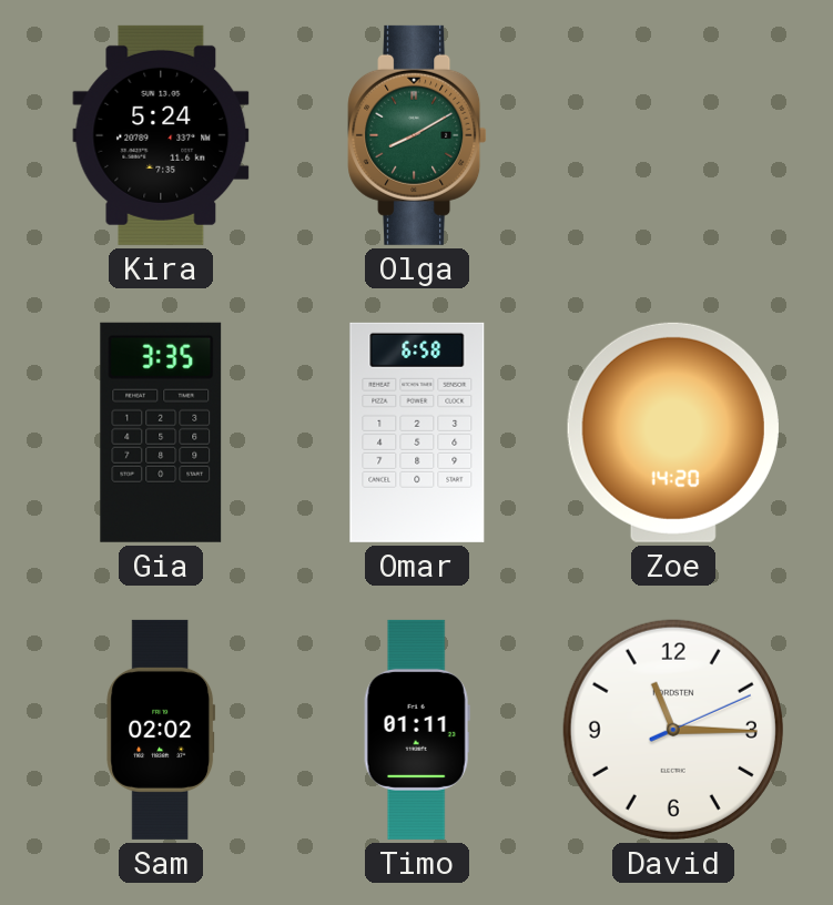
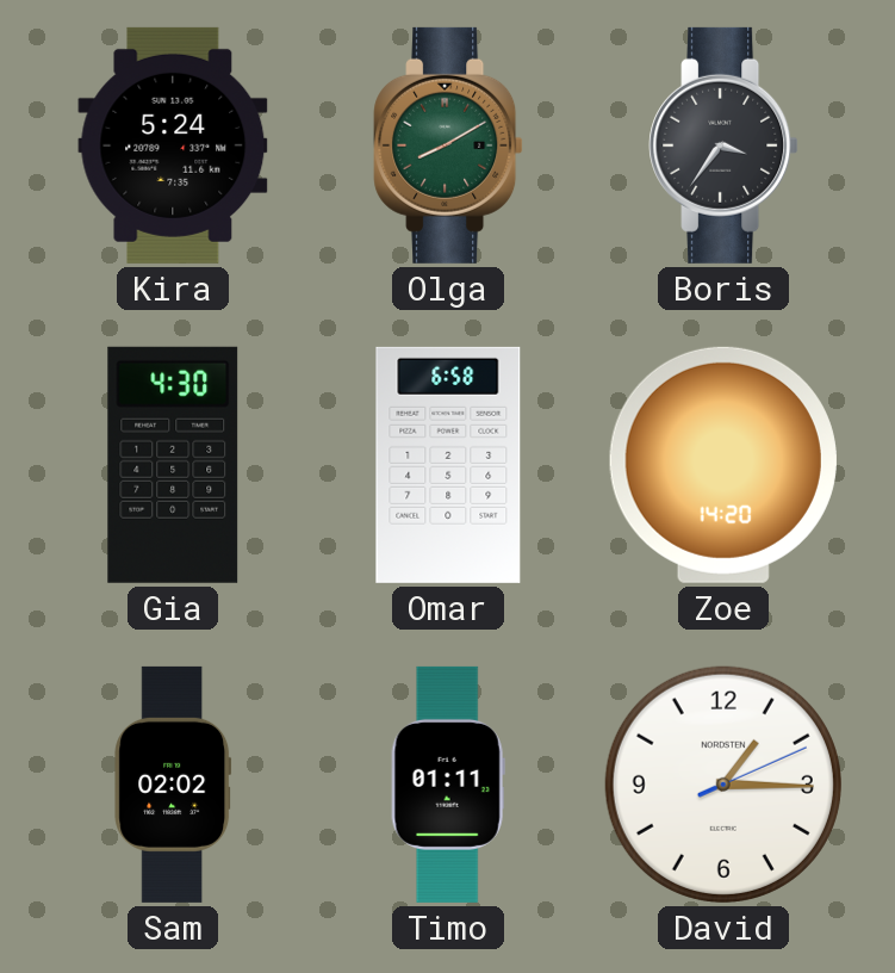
Boris: none -> 3:36 (723, 145)
Gia: 3:35 -> 4:30 (173, 465)
David: 11:15 -> 1:15 (723, 785)
